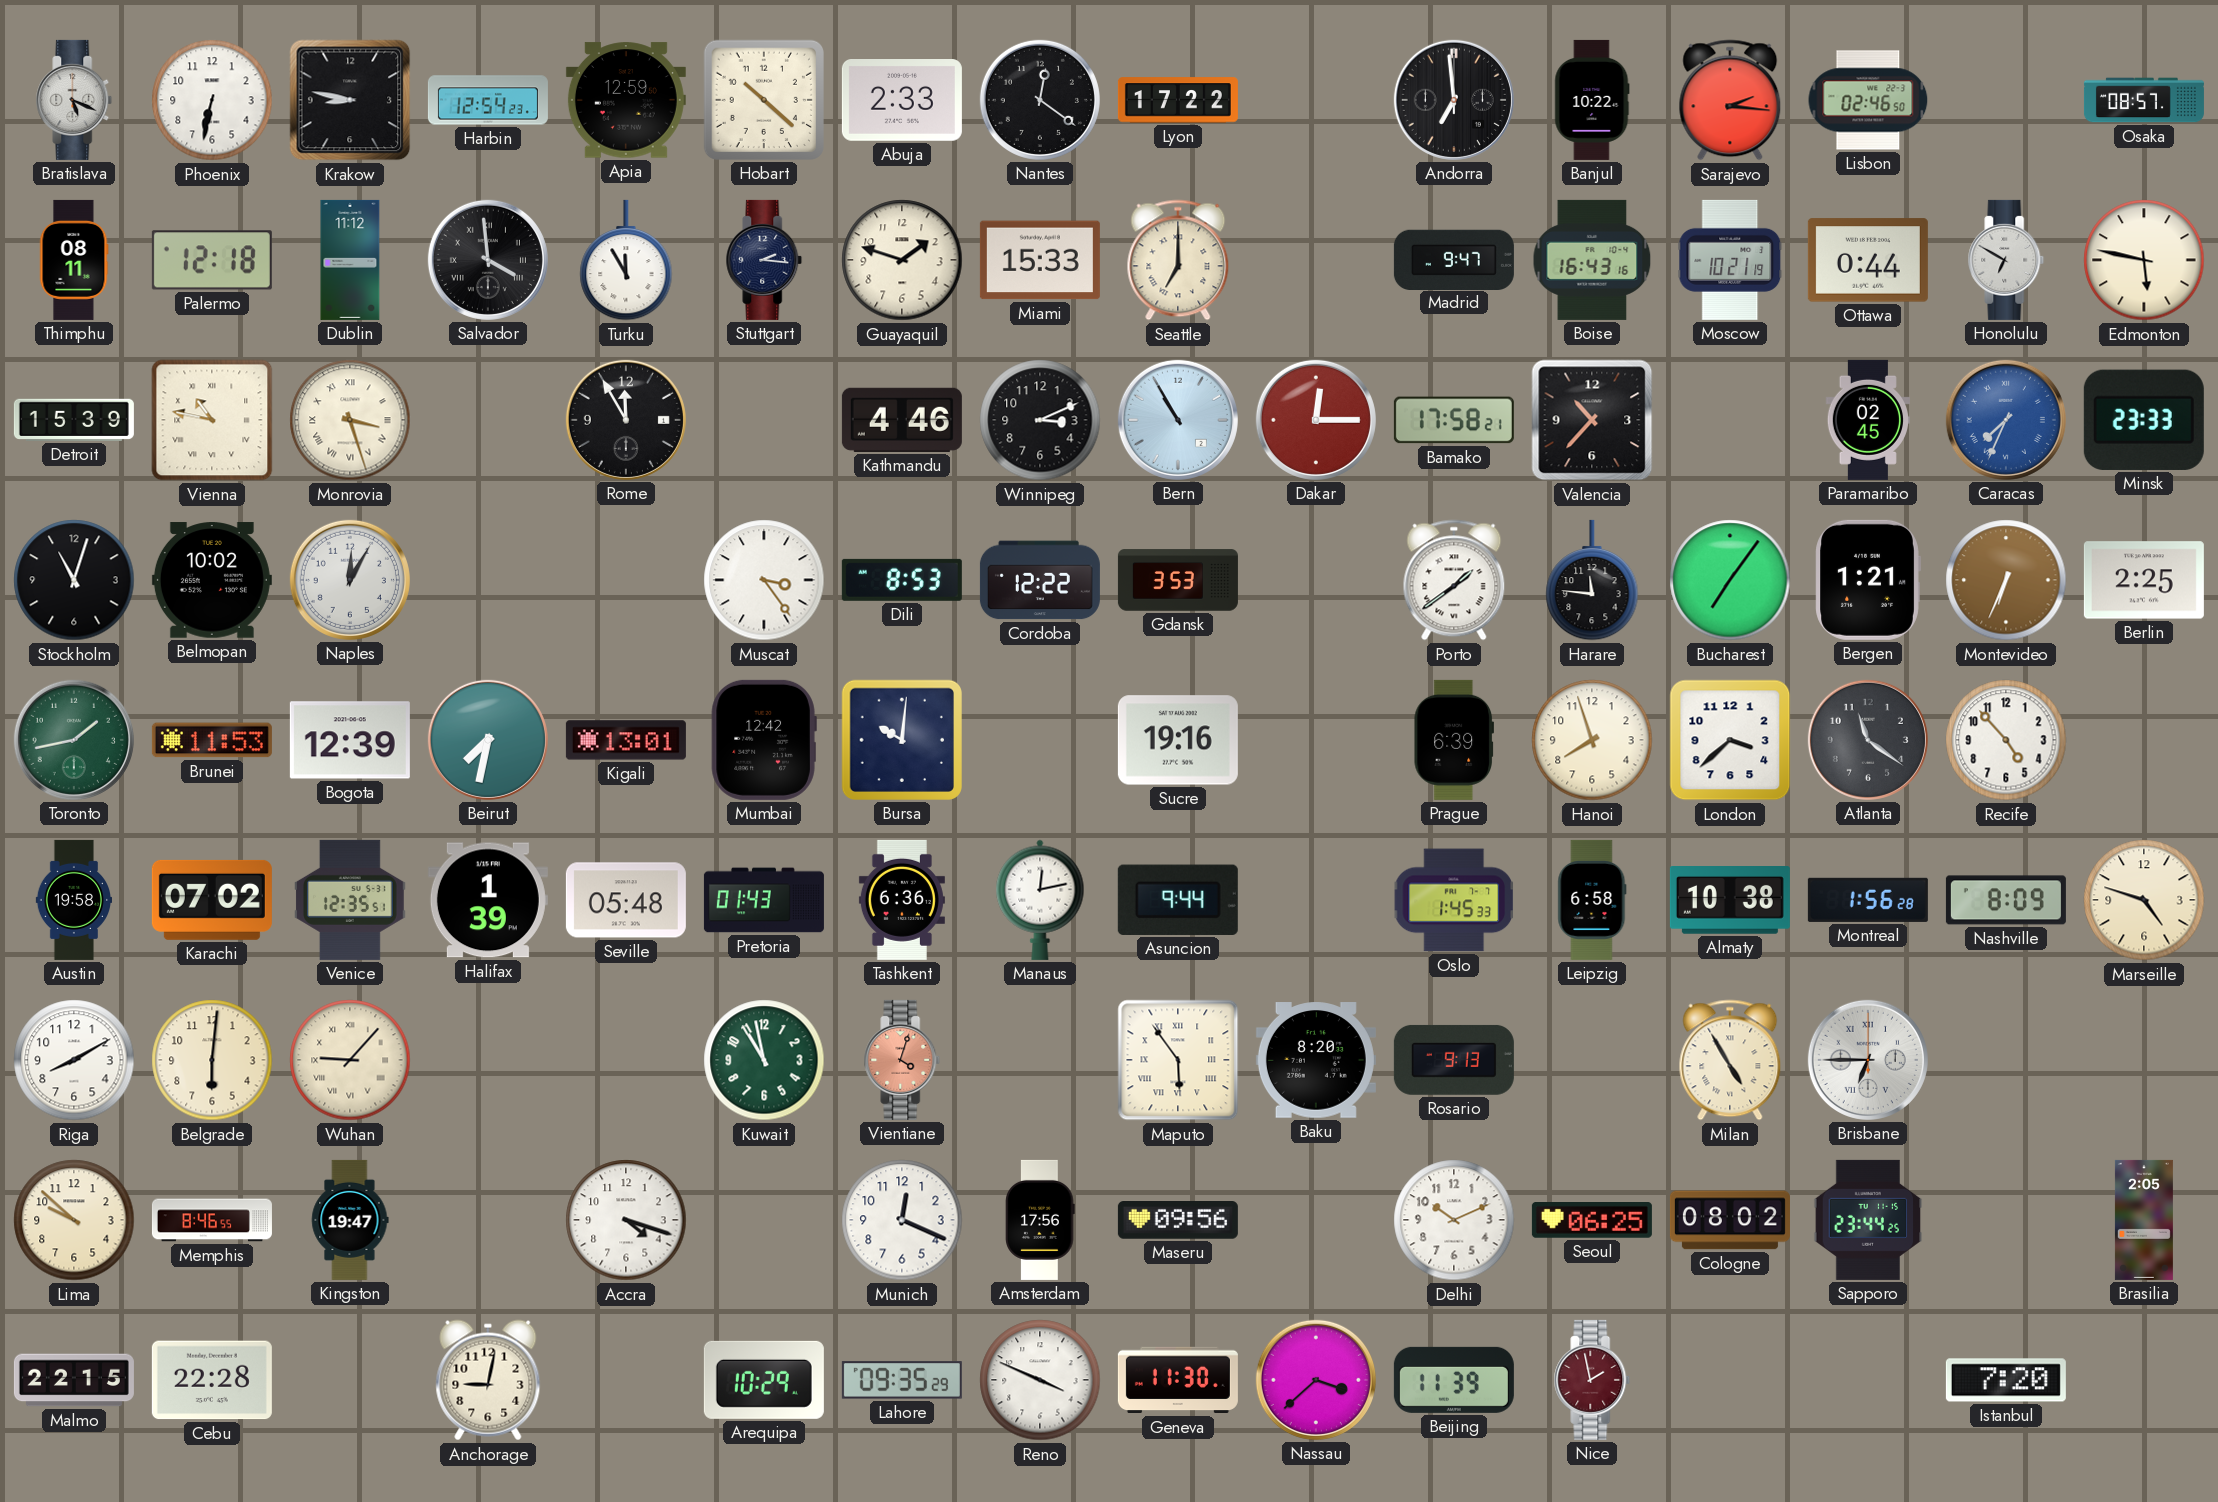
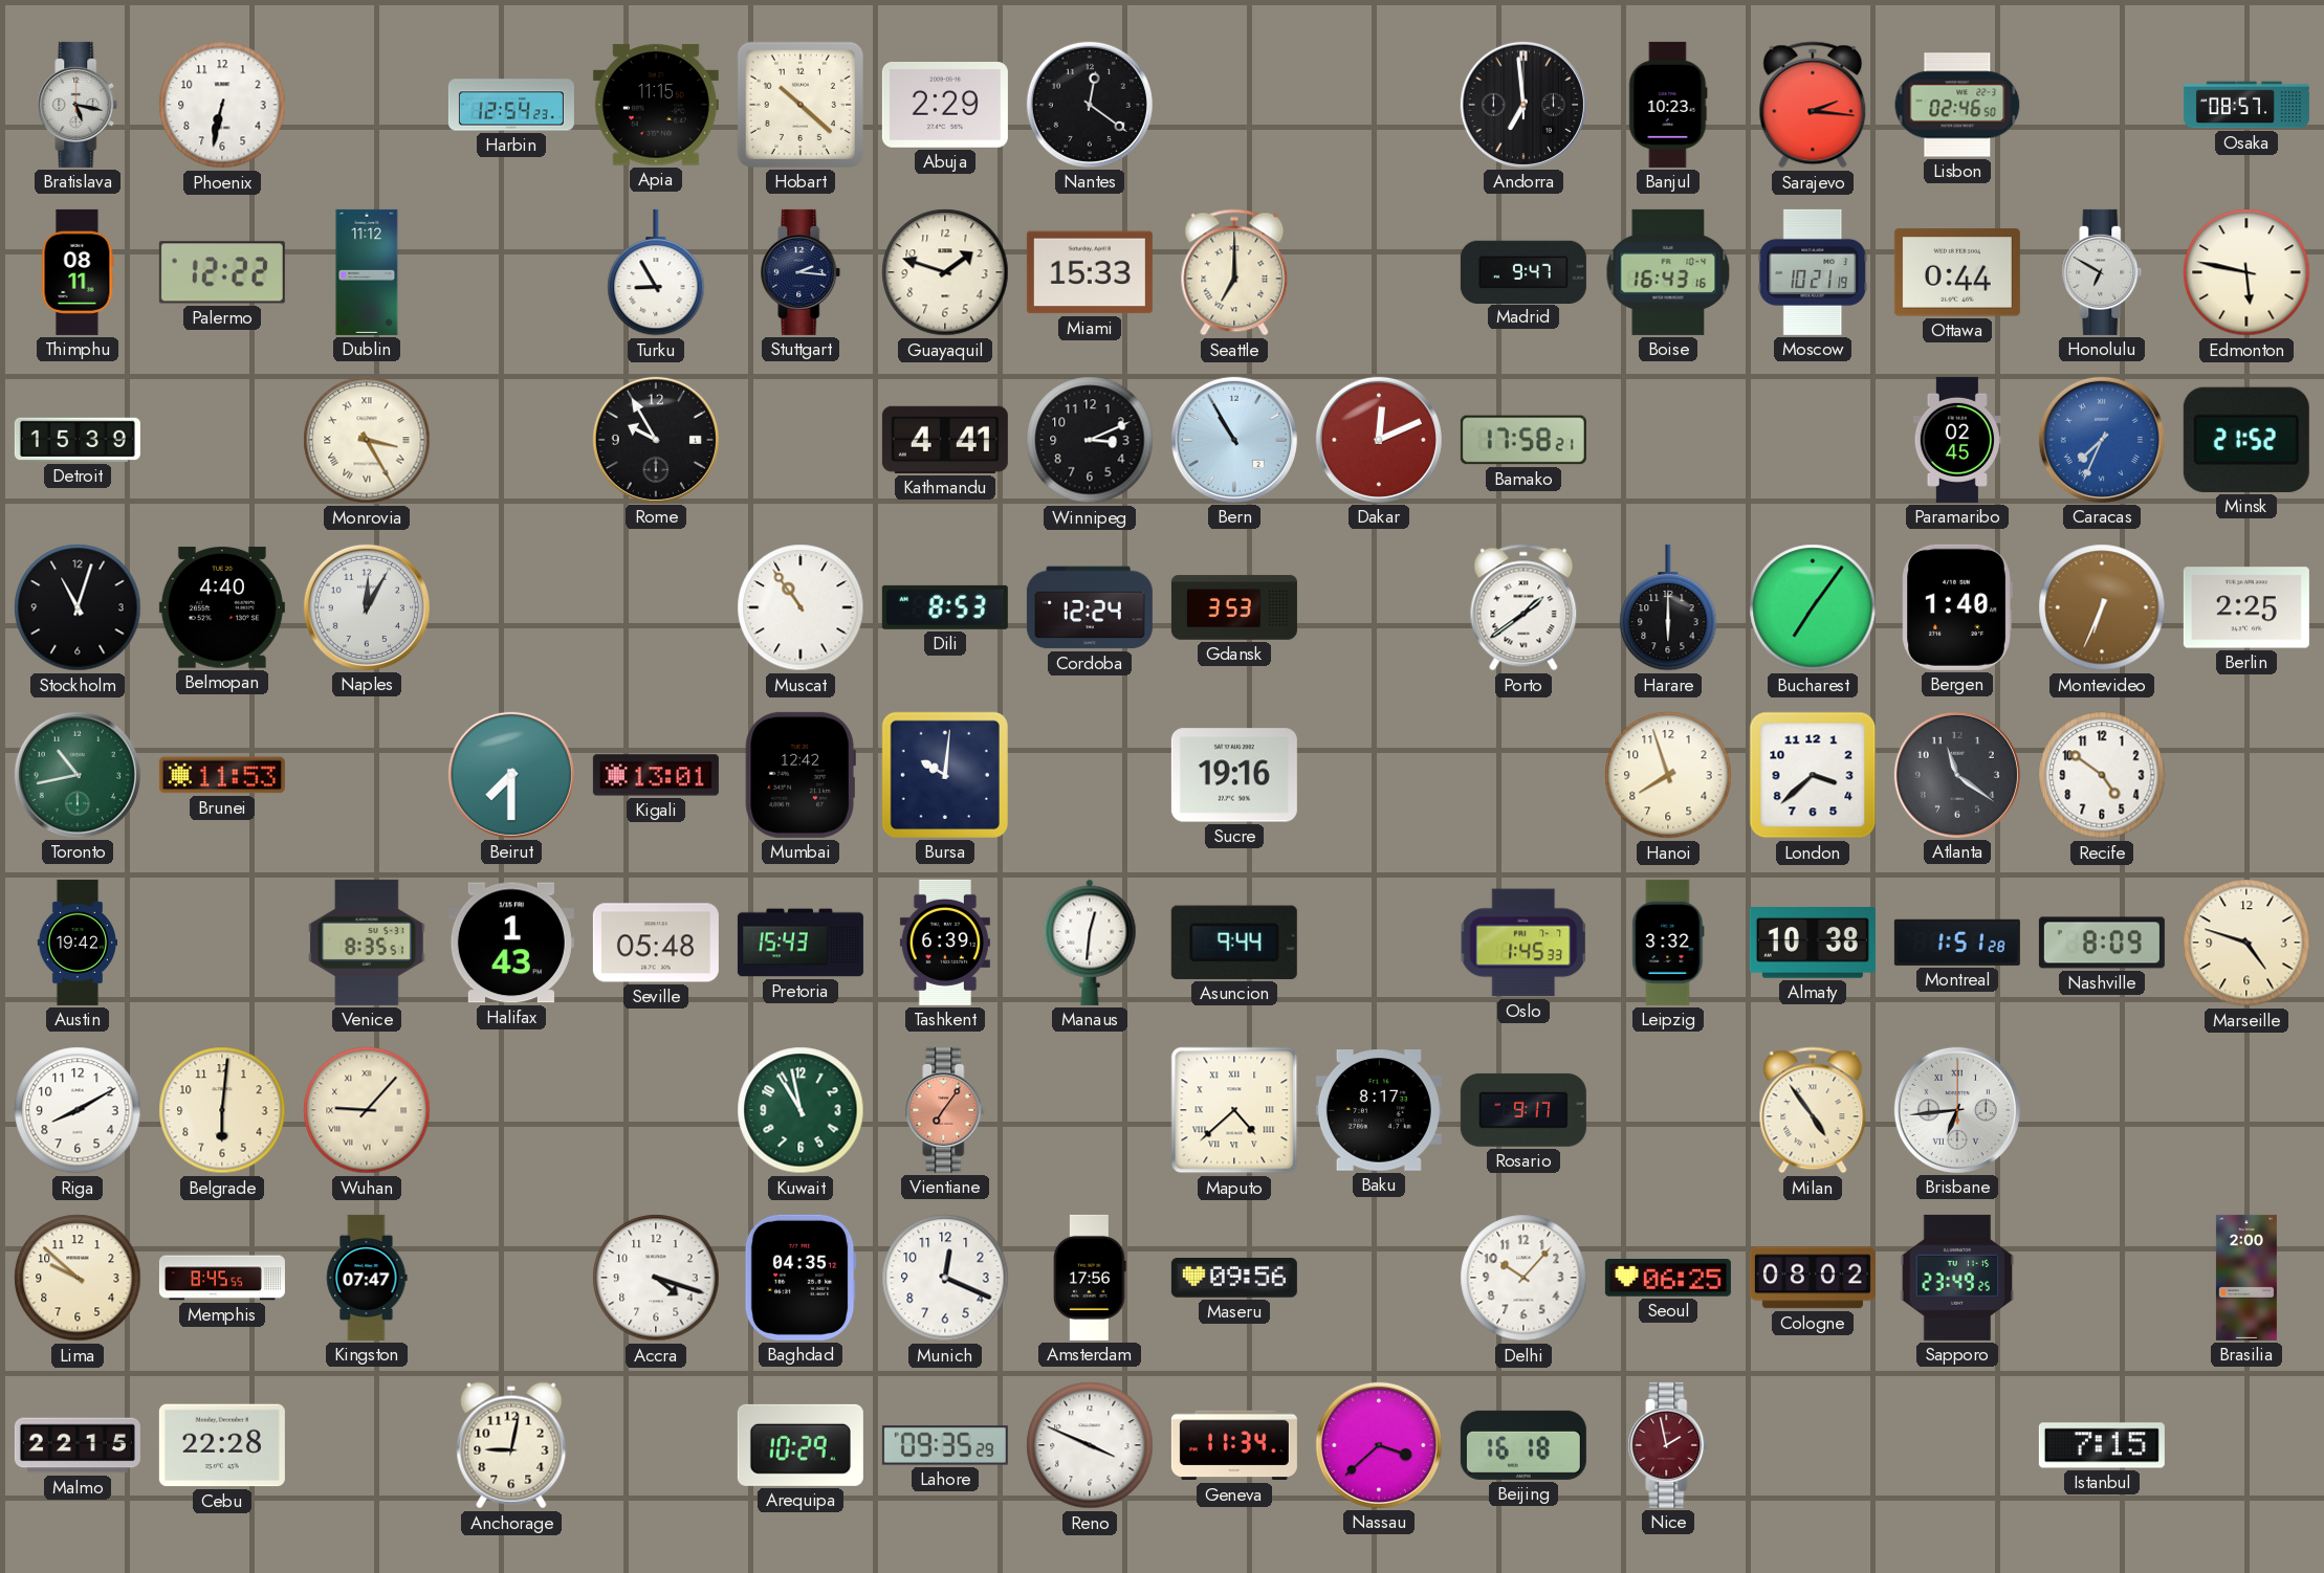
Bratislava: 5:19 -> 5:17 (78, 105)
Krakow: 8:47 -> none (350, 100)
Apia: 12:59 -> 11:15 (656, 105)
Abuja: 2:33 -> 2:29 (945, 106)
Lyon: 17:22 -> none (1178, 100)
Banjul: 10:22 -> 10:23 (1668, 105)
Palermo: 12:18 -> 12:22 (222, 272)
Salvador: 3:59 -> none (488, 260)
Turku: 11:55 -> 8:55 (656, 272)
Vienna: 10:47 -> none (212, 420)
Monrovia: 3:27 -> 3:25 (367, 440)
Rome: 11:55 -> 9:55 (656, 440)
Kathmandu: 4:46 -> 4:41 (945, 440)
Dakar: 12:15 -> 12:11 (1379, 440)
Valencia: 10:37 -> none (1592, 420)
Minsk: 23:33 -> 21:52 (2246, 440)
Belmopan: 10:02 -> 4:40 (222, 607)
Muscat: 3:24 -> 10:54 (801, 607)
Cordoba: 12:22 -> 12:24 (1090, 607)
Harare: 11:46 -> 6:00 (1668, 607)
Bergen: 1:21 -> 1:40 (1957, 607)
Toronto: 1:43 -> 10:43 (78, 775)
Bogota: 12:39 -> none (350, 740)
Beirut: 7:32 -> 7:30 (511, 775)
Prague: 6:39 -> none (1453, 740)
Recife: 4:53 -> 4:51 (2102, 775)
Austin: 19:58 -> 19:42 (76, 943)
Karachi: 07:02 -> none (212, 900)
Venice: 12:35 -> 8:35 (368, 943)
Halifax: 1:39 -> 1:43 (511, 943)
Pretoria: 01:43 -> 15:43 (801, 943)
Tashkent: 6:36 -> 6:39 (945, 943)
Manaus: 12:13 -> 12:31 (1090, 943)
Leipzig: 6:58 -> 3:32 (1668, 943)
Montreal: 1:56 -> 1:51 (1957, 943)
Vientiane: 4:03 -> 7:06 (945, 1110)
Maputo: 5:54 -> 4:38 (1234, 1110)
Baku: 8:20 -> 8:17 (1379, 1110)
Rosario: 9:13 -> 9:17 (1523, 1110)
Milan: 4:55 -> 4:54 (1813, 1110)
Brisbane: 6:45 -> 6:44 (1957, 1110)
Memphis: 8:46 -> 8:45 (222, 1278)
Kingston: 19:47 -> 07:47 (367, 1278)
Baghdad: none -> 04:35 (801, 1278)
Delhi: 10:11 -> 10:07 (1523, 1278)
Sapporo: 23:44 -> 23:49 (1957, 1278)
Brasilia: 2:05 -> 2:00 (2246, 1278)
Geneva: 11:30 -> 11:34 (1234, 1445)
Beijing: 11:39 -> 16:18 (1523, 1445)
Istanbul: 7:20 -> 7:15 (2102, 1445)
